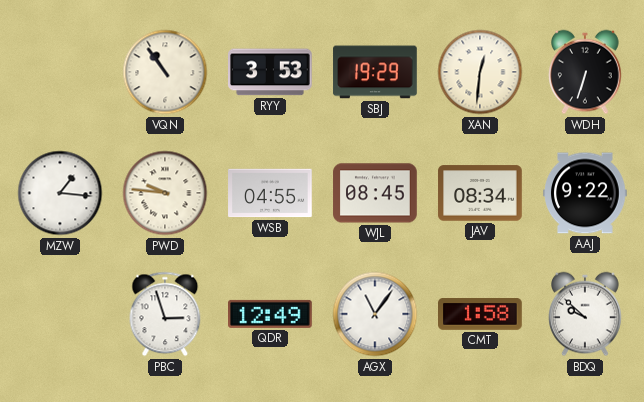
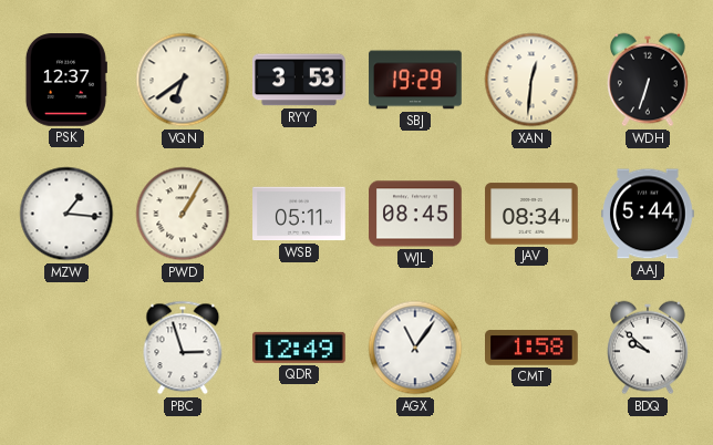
PSK: none -> 12:37 (66, 80)
VQN: 10:54 -> 6:39 (183, 80)
PWD: 9:46 -> 1:05 (183, 214)
WSB: 04:55 -> 05:11 (299, 214)
AAJ: 9:22 -> 5:44 (648, 214)
